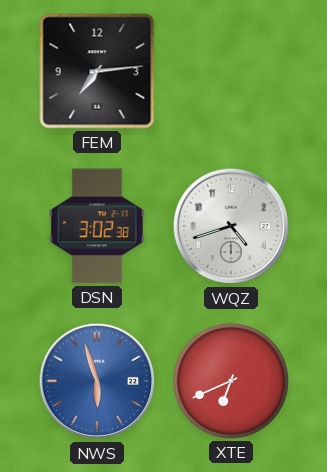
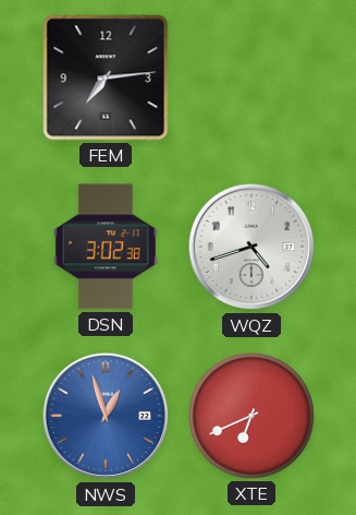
NWS: 5:57 -> 12:57 (106, 416)
